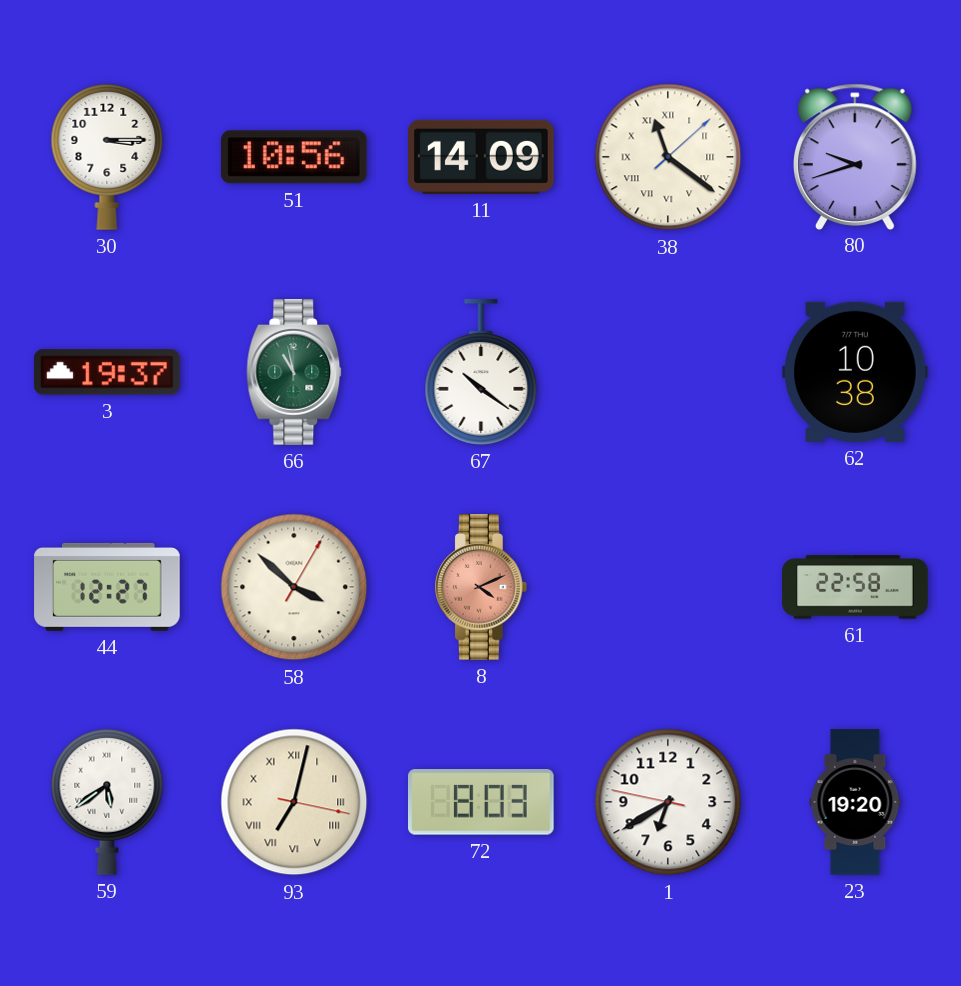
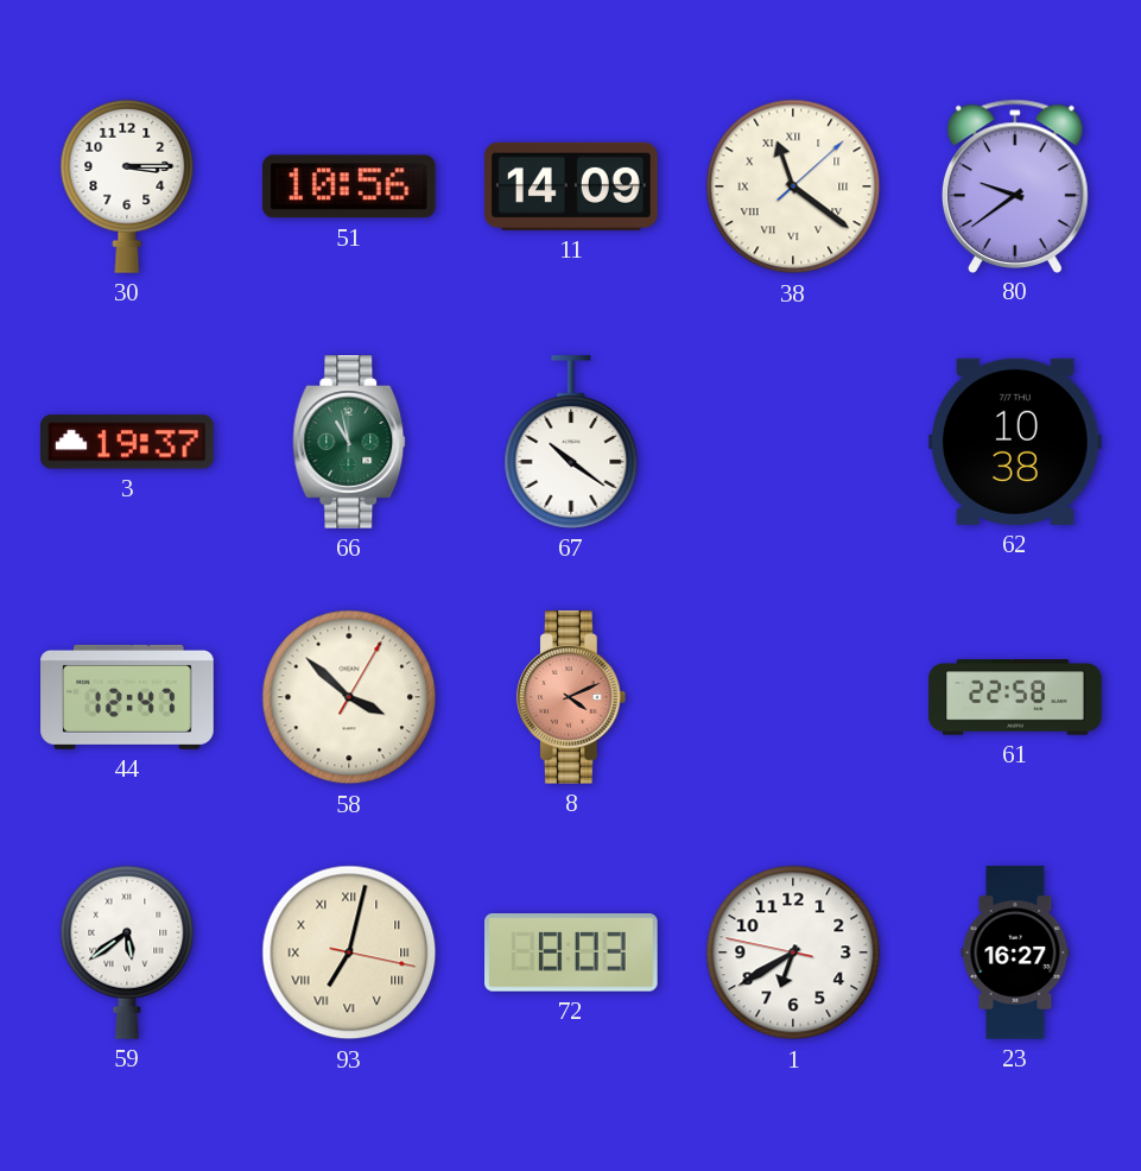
80: 9:42 -> 9:39 (1016, 185)
44: 12:27 -> 12:47 (127, 697)
23: 19:20 -> 16:27 (1015, 952)
